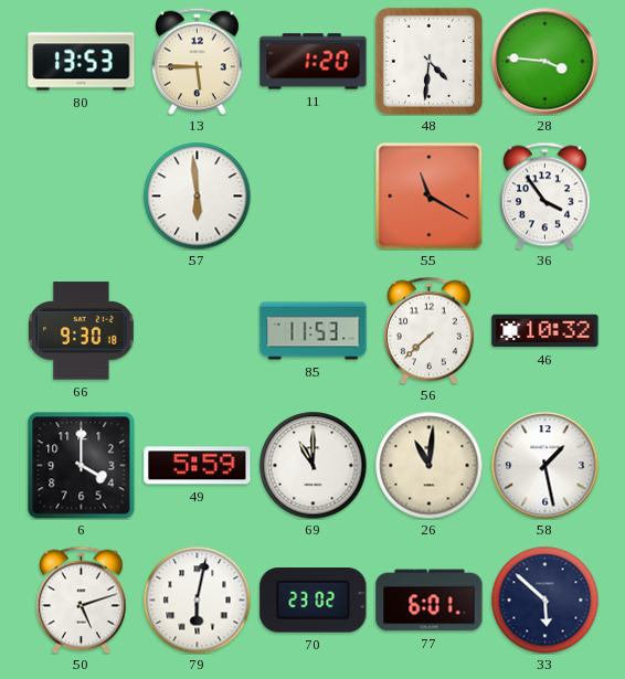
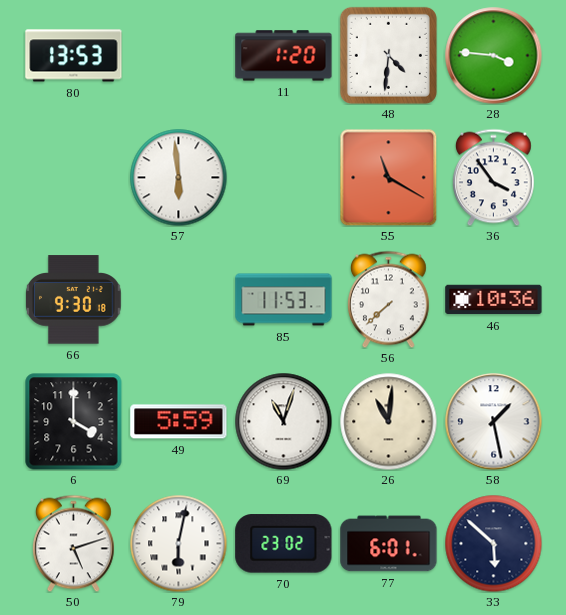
13: 5:45 -> none (198, 61)
46: 10:32 -> 10:36 (494, 300)
69: 11:00 -> 11:03 (283, 421)
